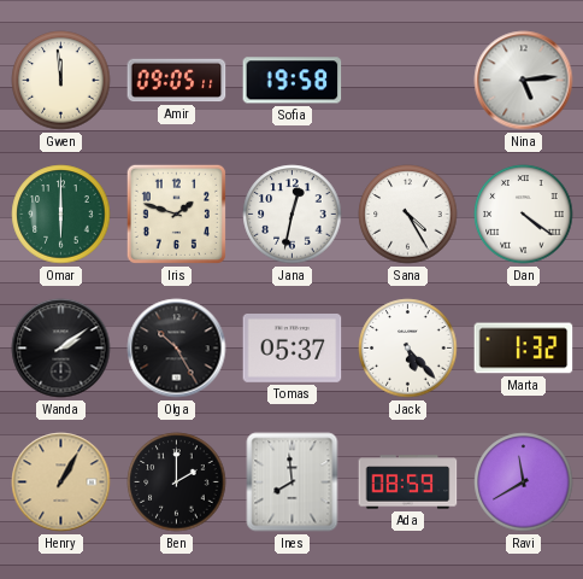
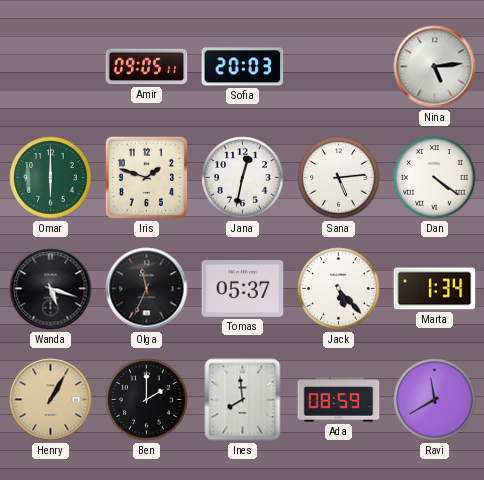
Gwen: 11:59 -> none (61, 81)
Sofia: 19:58 -> 20:03 (243, 67)
Sana: 4:25 -> 5:14 (339, 178)
Wanda: 2:09 -> 5:18 (51, 289)
Olga: 10:25 -> 11:34 (147, 289)
Marta: 1:32 -> 1:34 (435, 289)
